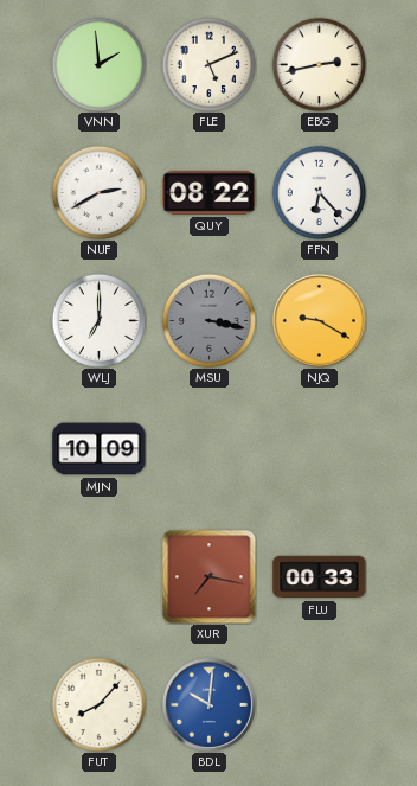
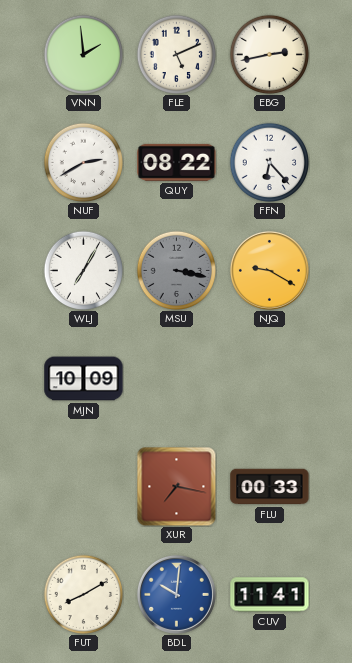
WLJ: 7:00 -> 7:05 (83, 270)
FUT: 8:07 -> 8:10 (83, 594)
CUV: none -> 11:41 (270, 595)
